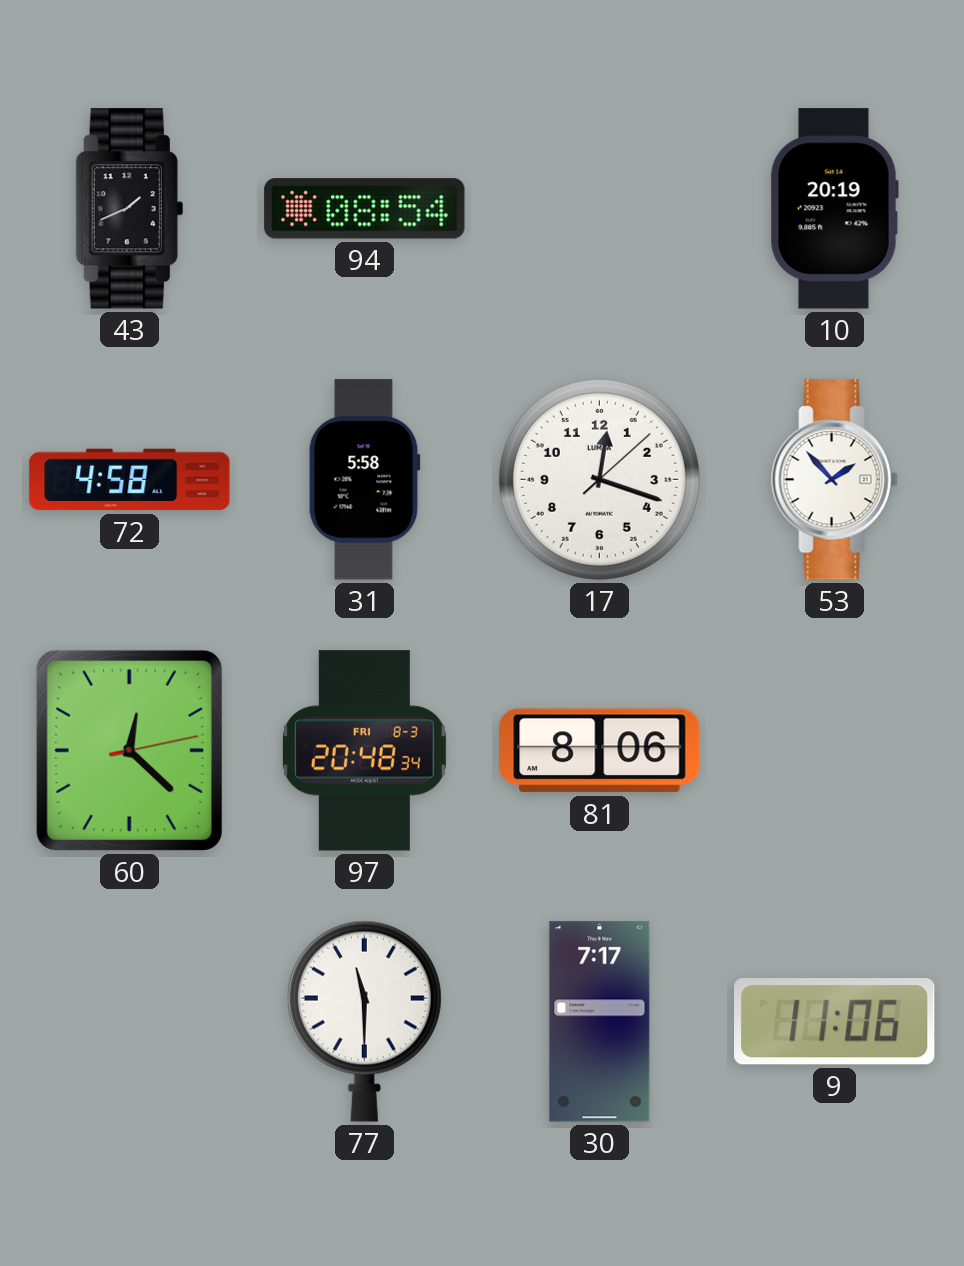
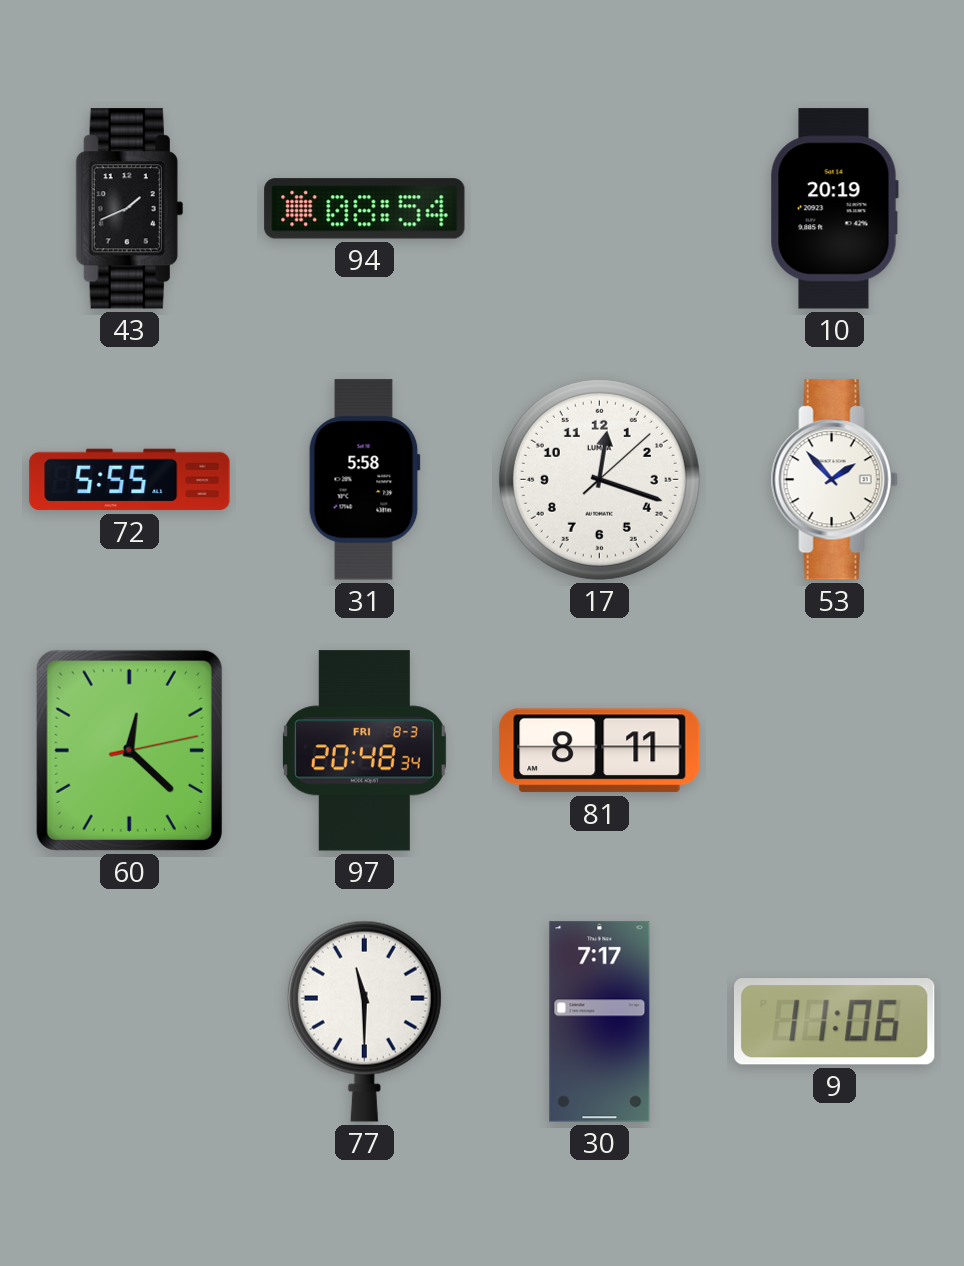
72: 4:58 -> 5:55 (130, 480)
81: 8:06 -> 8:11 (600, 751)
